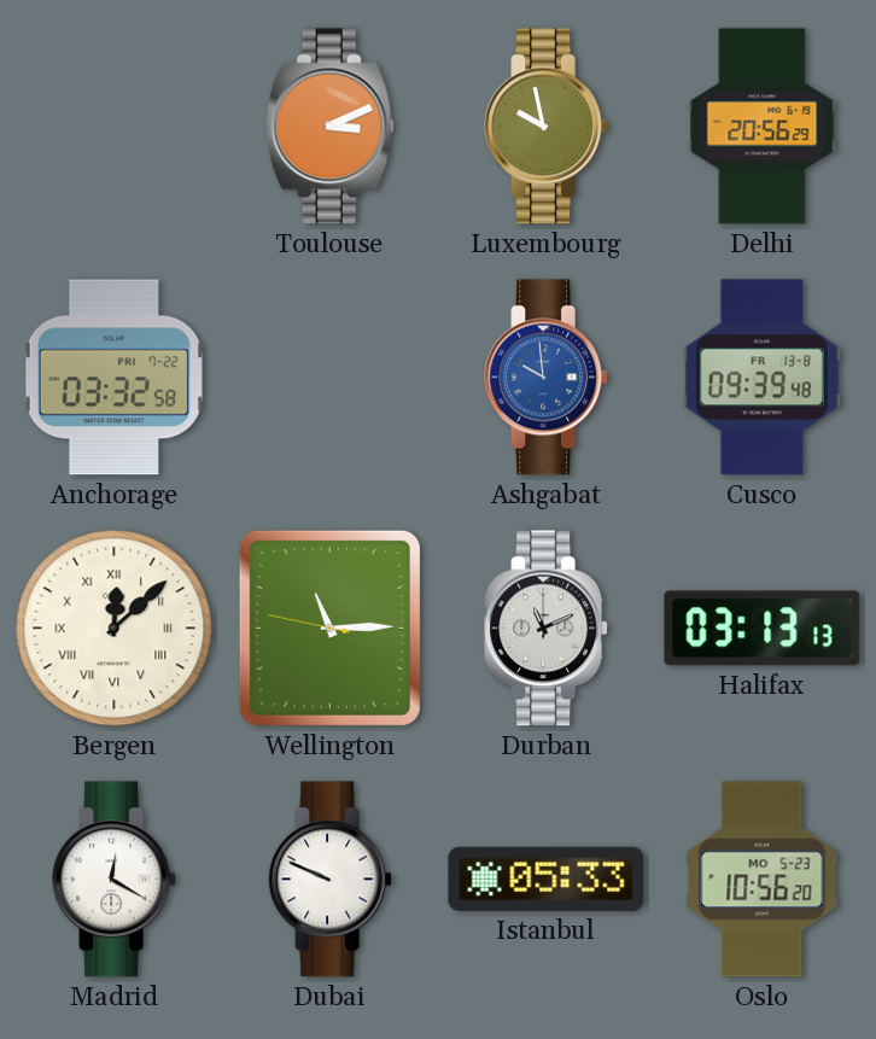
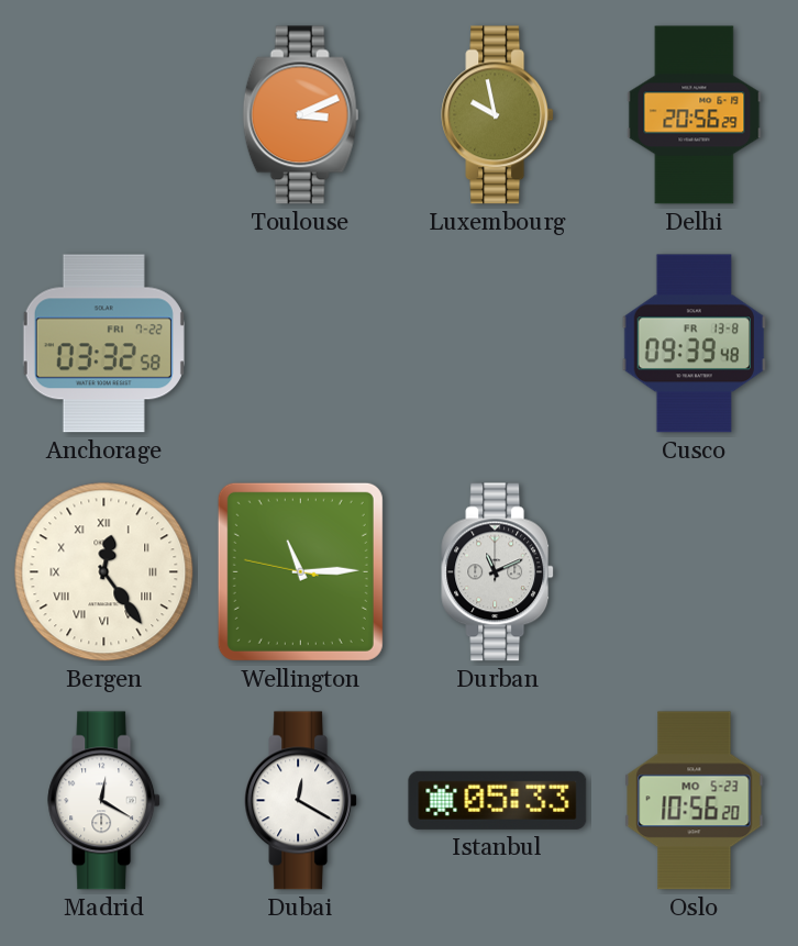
Ashgabat: 9:59 -> none (547, 378)
Bergen: 12:08 -> 12:24 (104, 572)
Halifax: 03:13 -> none (763, 629)
Dubai: 9:49 -> 12:20 (301, 801)
